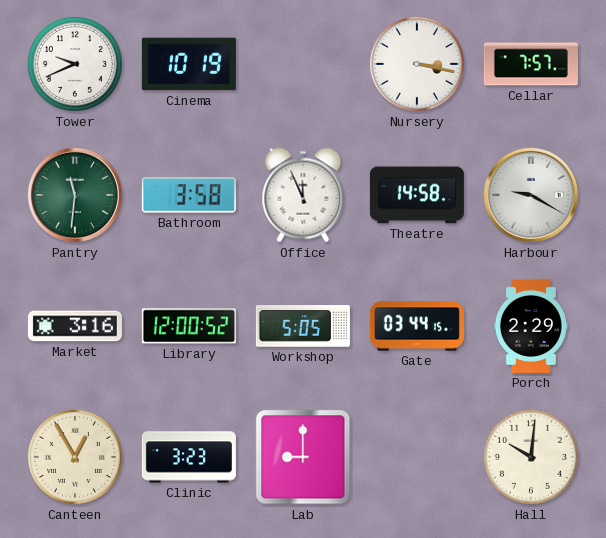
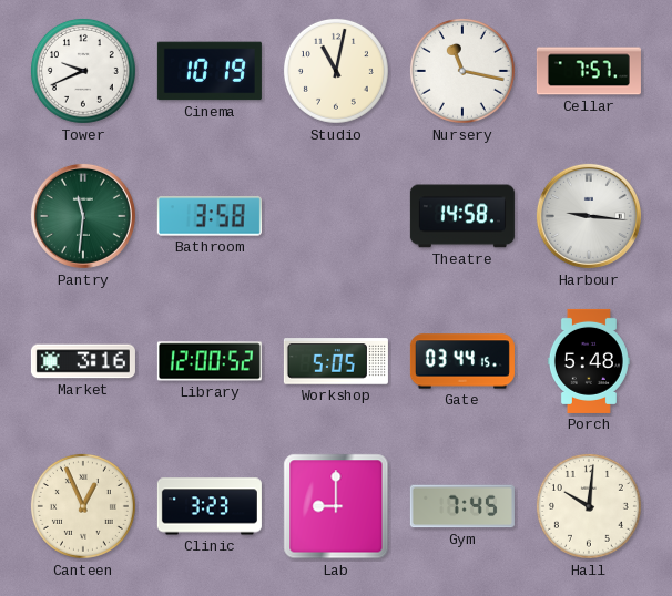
Studio: none -> 11:02 (336, 71)
Nursery: 3:17 -> 11:17 (462, 71)
Office: 11:56 -> none (303, 195)
Harbour: 9:20 -> 9:16 (589, 216)
Porch: 2:29 -> 5:48 (589, 361)
Canteen: 12:55 -> 12:56 (83, 506)
Gym: none -> 7:45 (462, 506)
